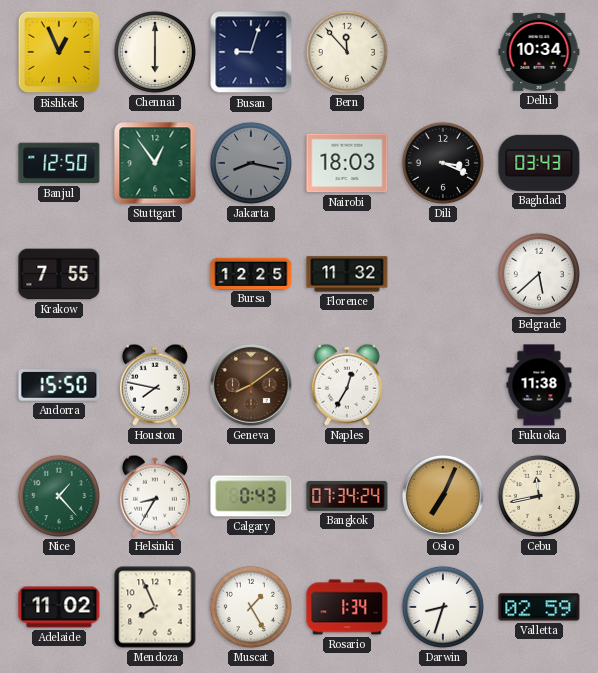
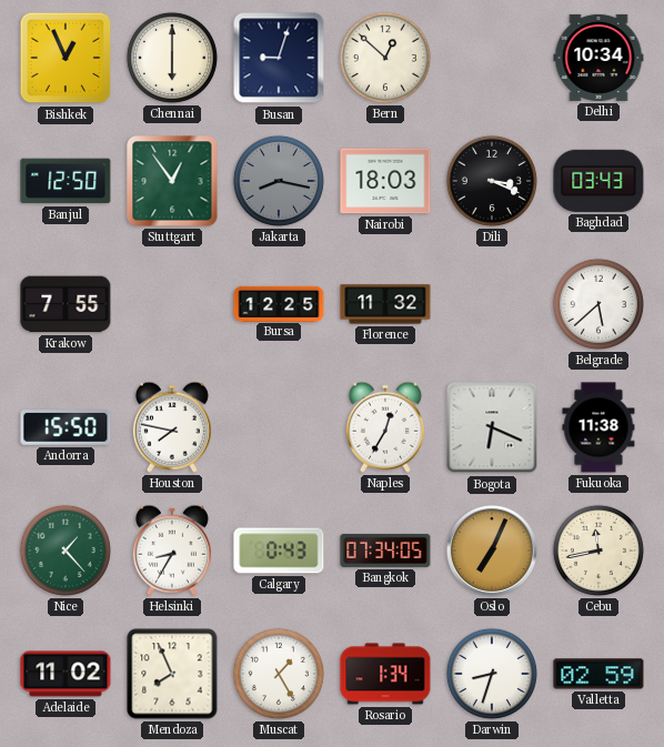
Bern: 11:53 -> 12:52 (385, 58)
Geneva: 8:09 -> none (251, 385)
Bogota: none -> 6:19 (492, 427)
Bangkok: 07:34:24 -> 07:34:05 (385, 551)
